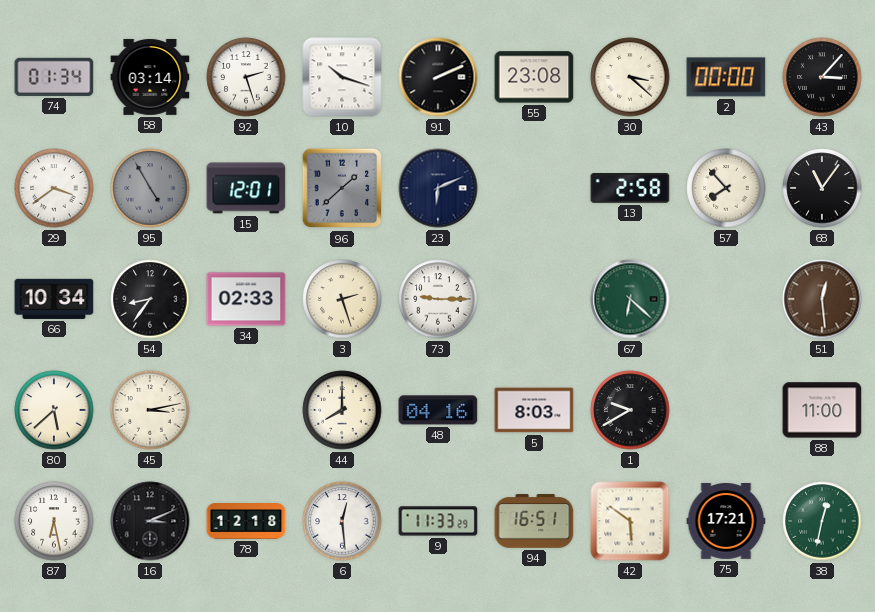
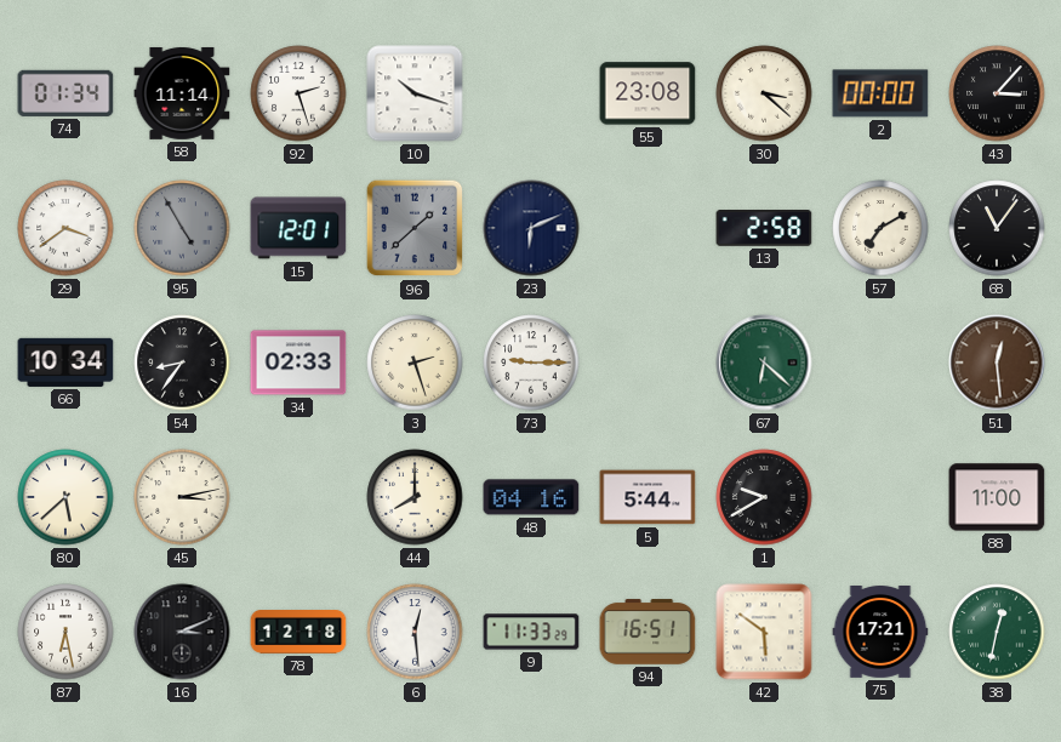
58: 03:14 -> 11:14 (182, 93)
91: 2:11 -> none (438, 77)
57: 7:53 -> 7:10 (880, 228)
5: 8:03 -> 5:44 (648, 497)
